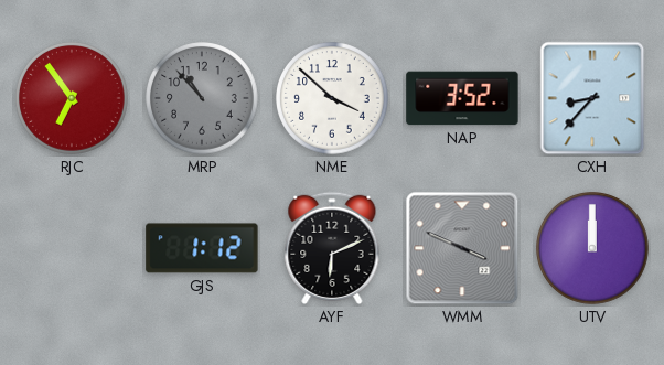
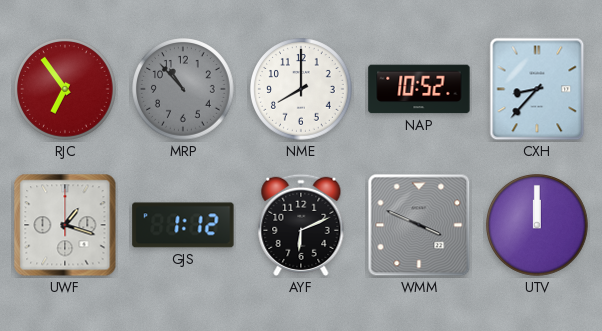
NME: 3:52 -> 8:00 (302, 90)
NAP: 3:52 -> 10:52 (419, 89)
UWF: none -> 1:18 (65, 225)
